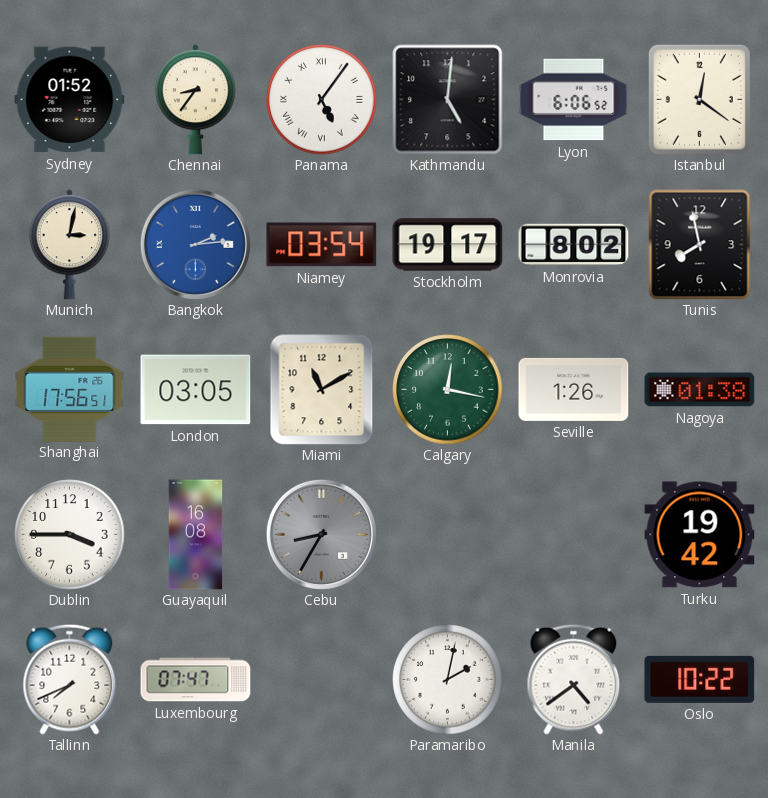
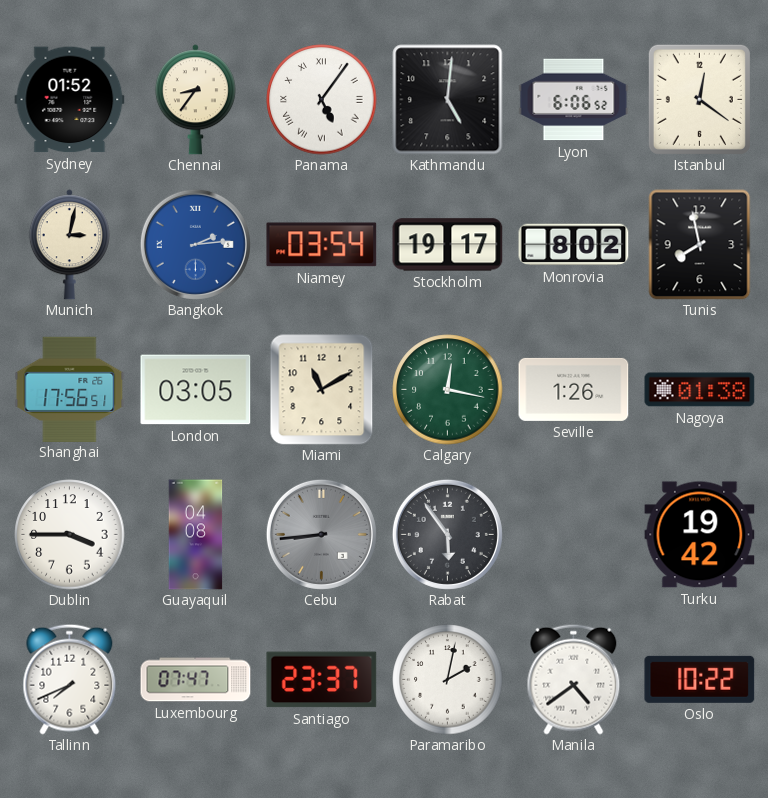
Guayaquil: 16:08 -> 04:08 (196, 535)
Cebu: 8:35 -> 8:44 (321, 534)
Rabat: none -> 5:54 (447, 534)
Santiago: none -> 23:37 (322, 680)
